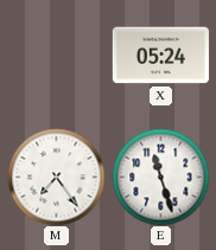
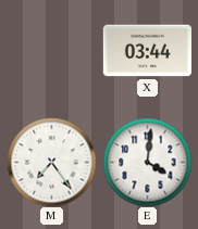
X: 05:24 -> 03:44 (147, 51)
E: 11:27 -> 4:01 (147, 162)
